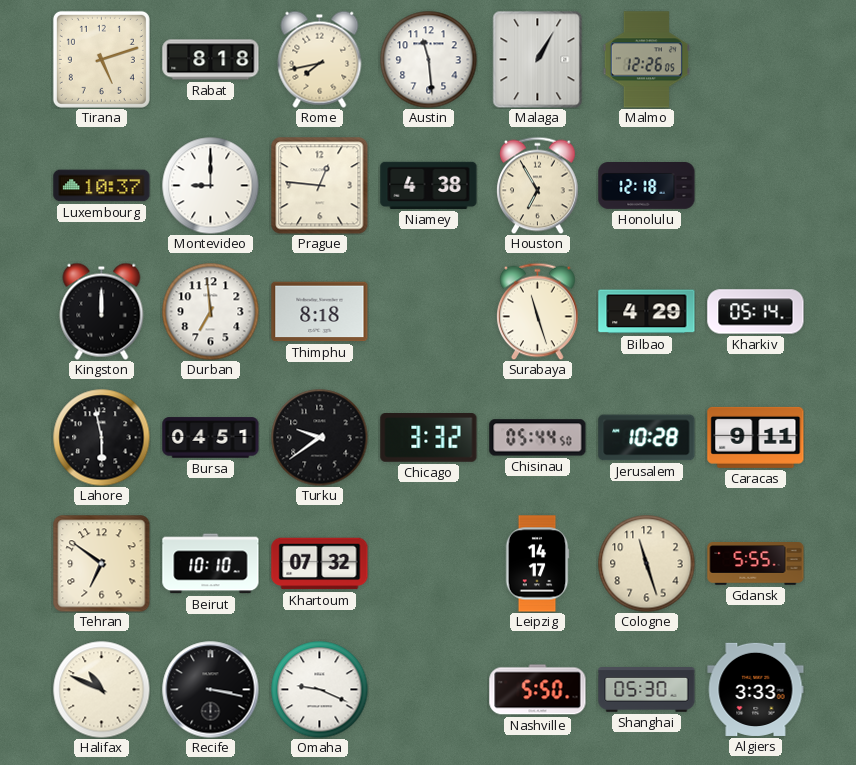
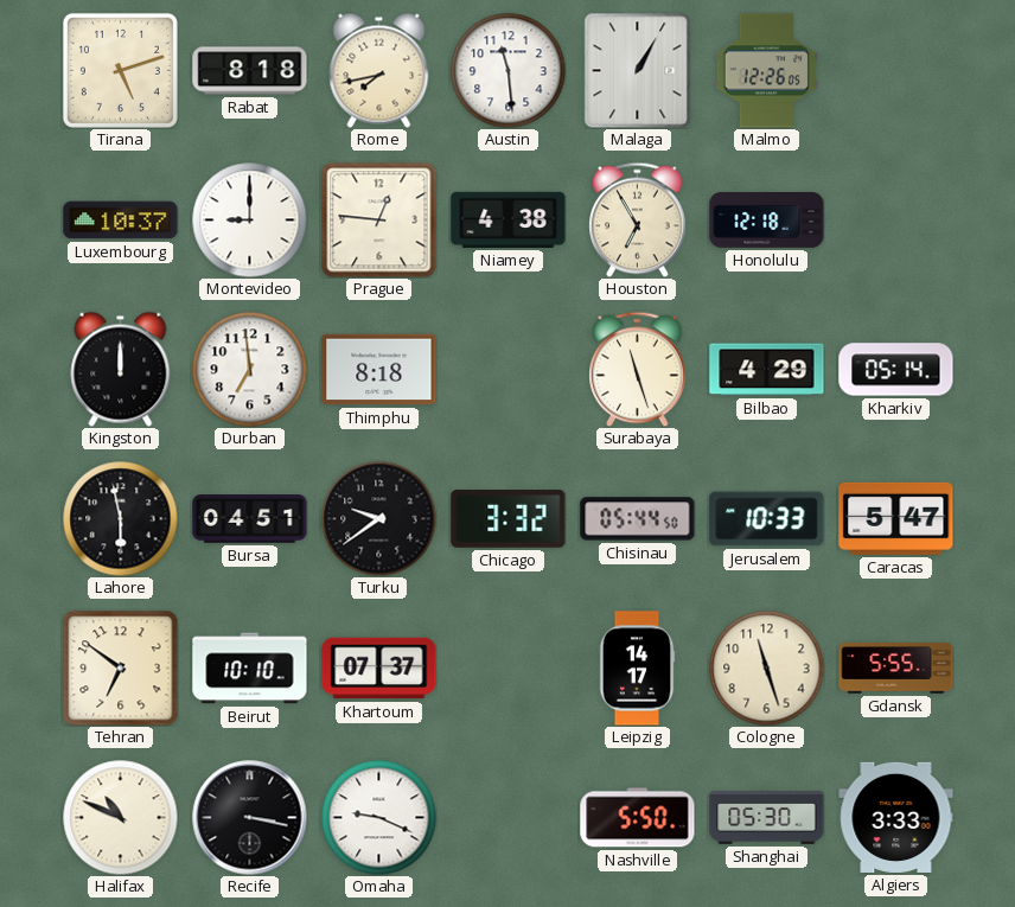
Jerusalem: 10:28 -> 10:33 (767, 519)
Caracas: 9:11 -> 5:47 (896, 518)
Khartoum: 07:32 -> 07:37 (379, 669)
